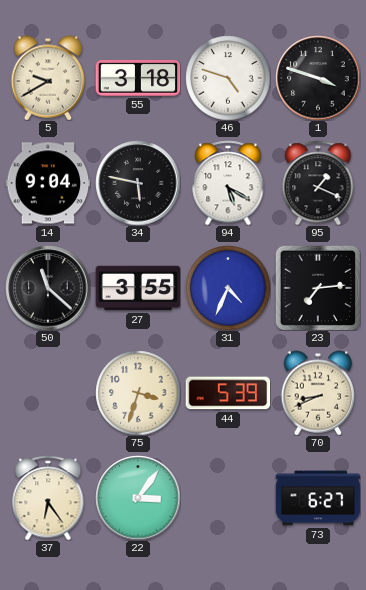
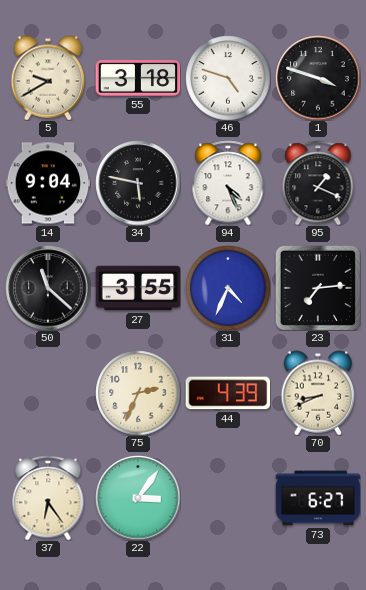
94: 5:20 -> 4:26 (228, 183)
75: 3:33 -> 2:34 (138, 393)
44: 5:39 -> 4:39 (228, 393)
